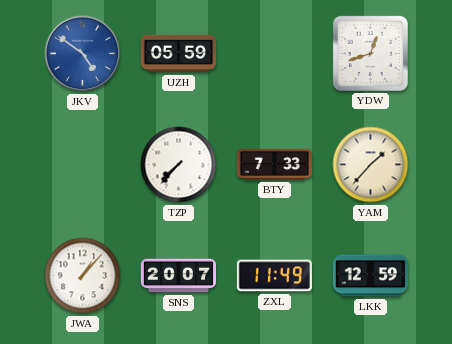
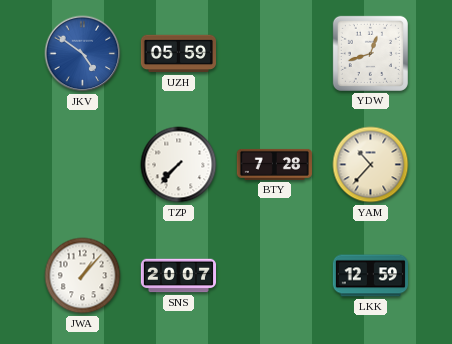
BTY: 7:33 -> 7:28 (274, 164)
YAM: 1:37 -> 10:37 (371, 165)
ZXL: 11:49 -> none (274, 276)
